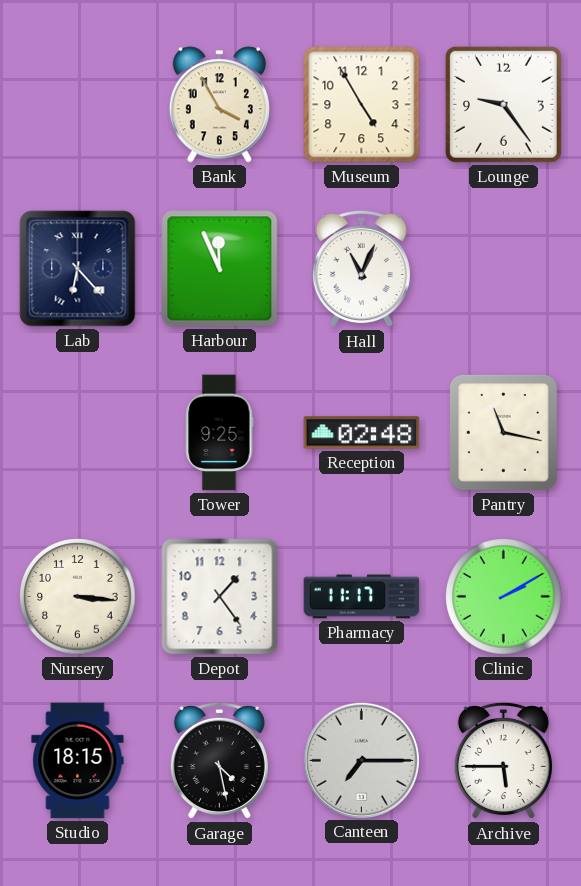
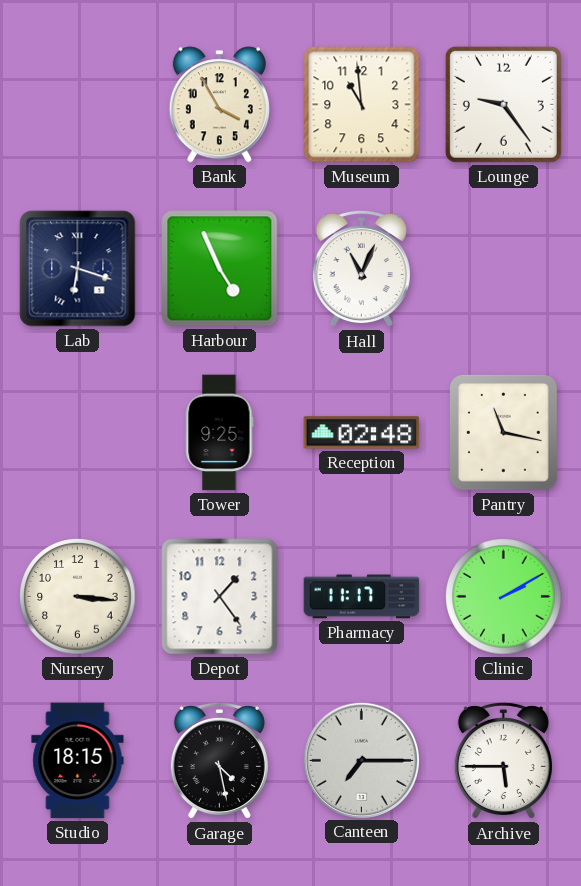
Museum: 4:55 -> 10:59 (362, 105)
Lab: 6:23 -> 6:18 (78, 269)
Harbour: 11:56 -> 4:56 (220, 269)
